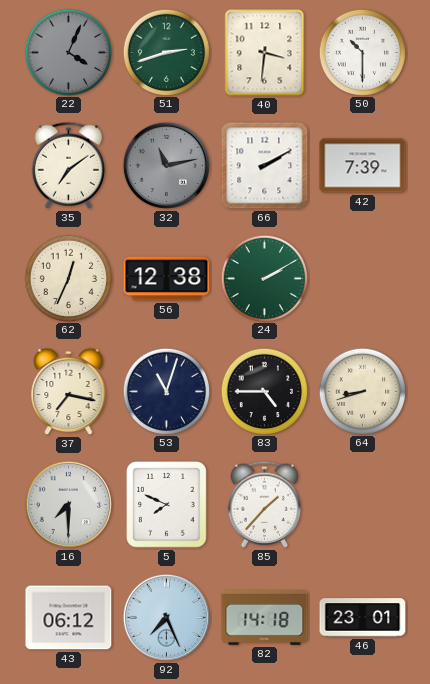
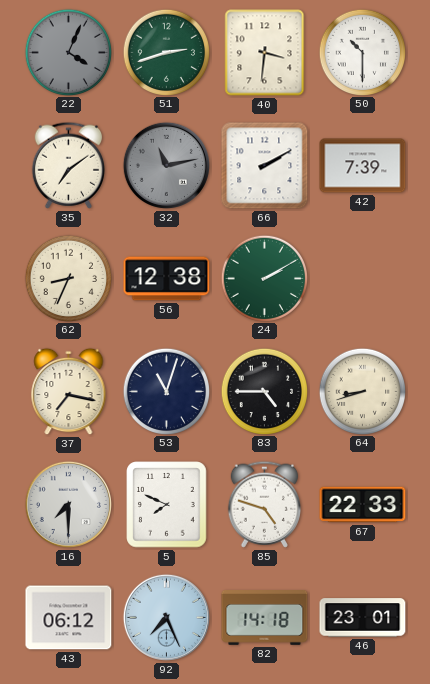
62: 12:34 -> 8:34 (68, 278)
85: 1:37 -> 4:48 (264, 504)
67: none -> 22:33 (363, 505)
